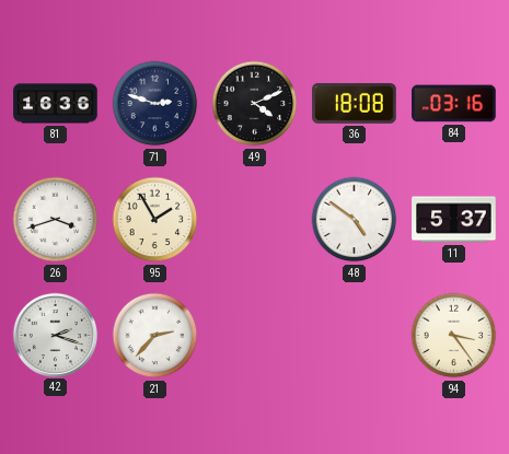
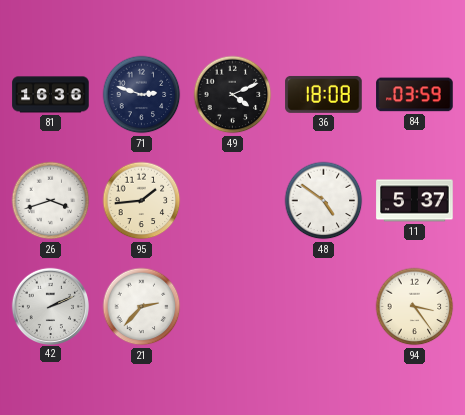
84: 03:16 -> 03:59 (415, 95)
95: 1:55 -> 1:44 (142, 201)
42: 2:18 -> 2:11 (50, 306)
